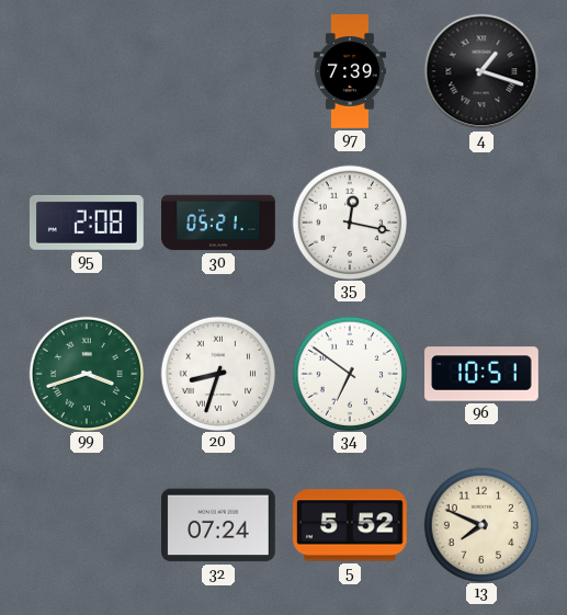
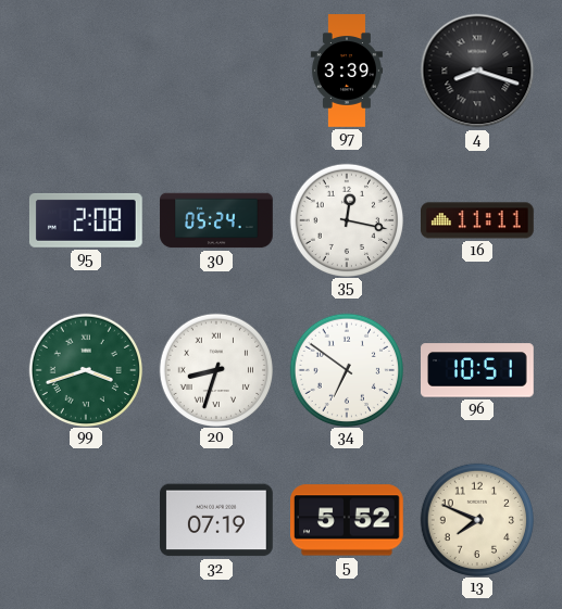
97: 7:39 -> 3:39 (347, 71)
4: 1:18 -> 8:18 (477, 71)
30: 05:21 -> 05:24 (216, 220)
16: none -> 11:11 (478, 220)
32: 07:24 -> 07:19 (217, 520)
